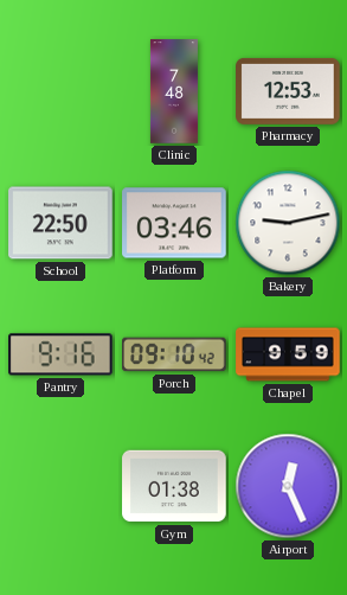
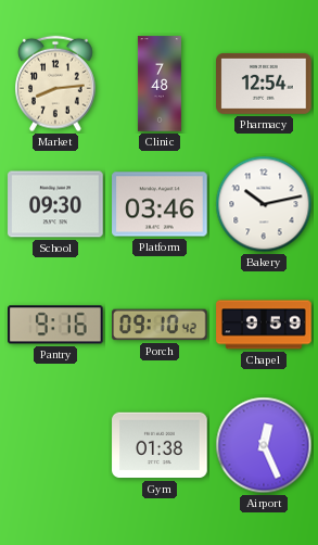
Market: none -> 8:14 (56, 84)
Pharmacy: 12:53 -> 12:54 (264, 84)
School: 22:50 -> 09:30 (55, 204)
Bakery: 9:13 -> 10:13 (264, 204)
